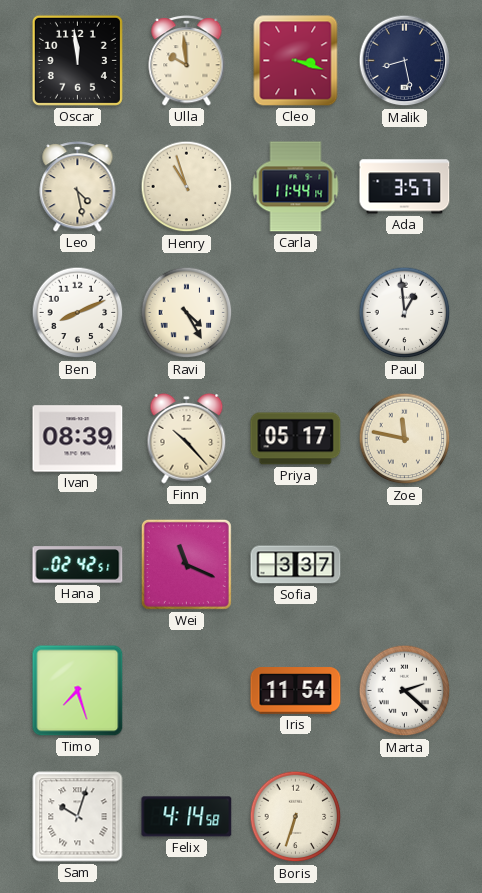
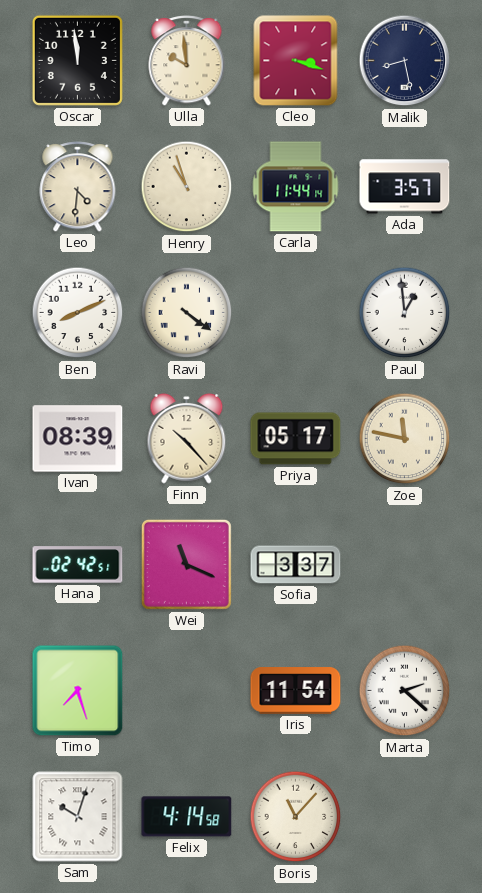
Leo: 4:28 -> 4:31 (78, 187)
Ravi: 4:25 -> 4:21 (187, 313)
Boris: 6:33 -> 11:07 (296, 817)
